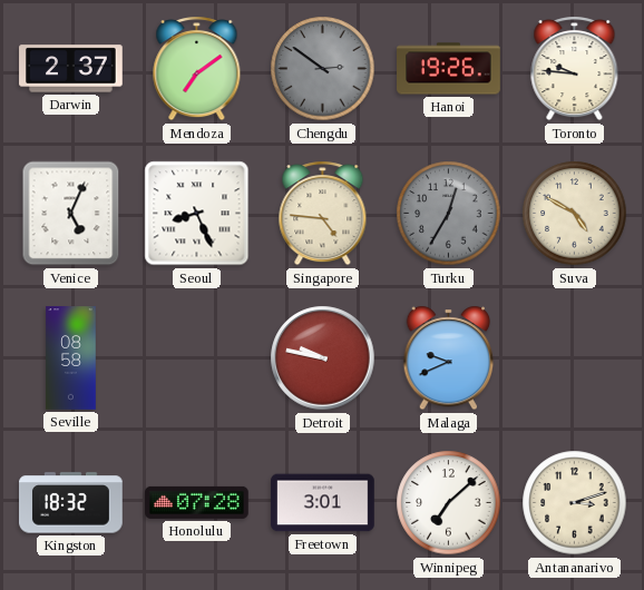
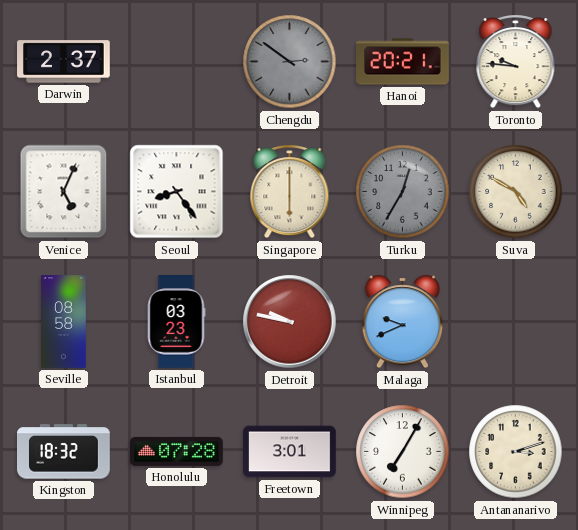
Mendoza: 7:09 -> none (197, 69)
Hanoi: 19:26 -> 20:21 (403, 62)
Seoul: 8:26 -> 8:24 (177, 192)
Singapore: 4:46 -> 6:00 (290, 192)
Istanbul: none -> 03:23 (176, 322)
Winnipeg: 7:08 -> 7:05 (403, 452)
